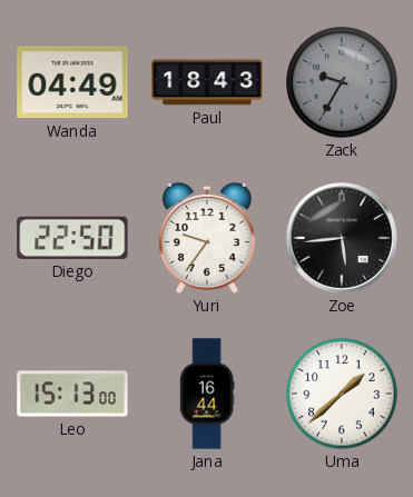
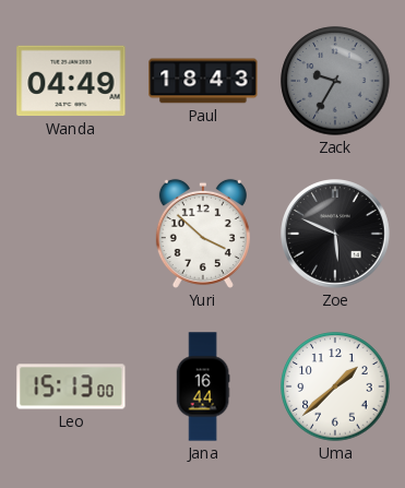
Diego: 22:50 -> none (72, 238)
Yuri: 9:36 -> 3:52 (203, 234)
Zoe: 5:44 -> 5:49 (336, 235)
